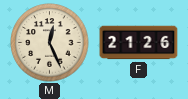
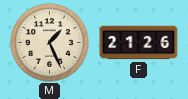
M: 12:26 -> 1:26 (50, 43)
